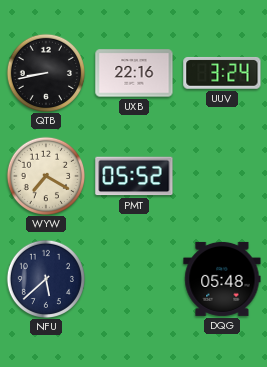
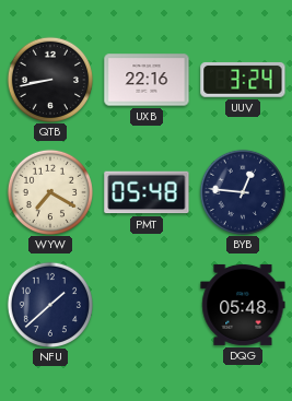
PMT: 05:52 -> 05:48 (147, 192)
BYB: none -> 12:46 (242, 191)
NFU: 5:38 -> 1:38 (49, 304)
